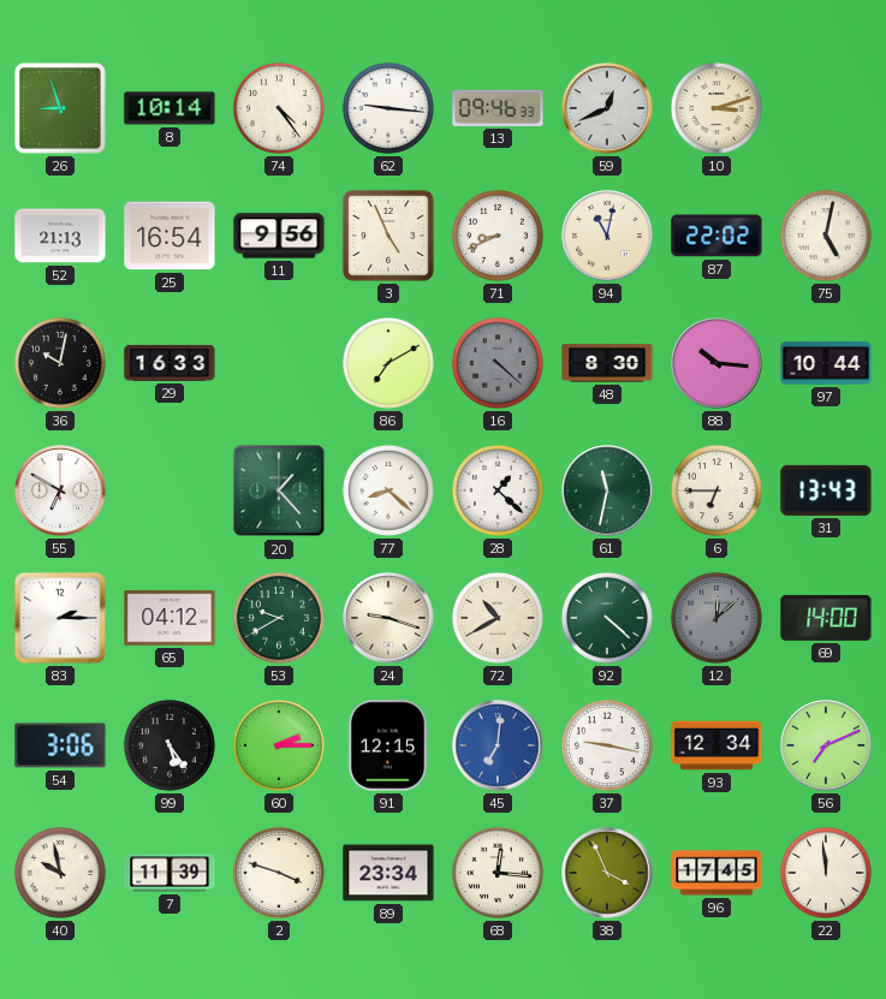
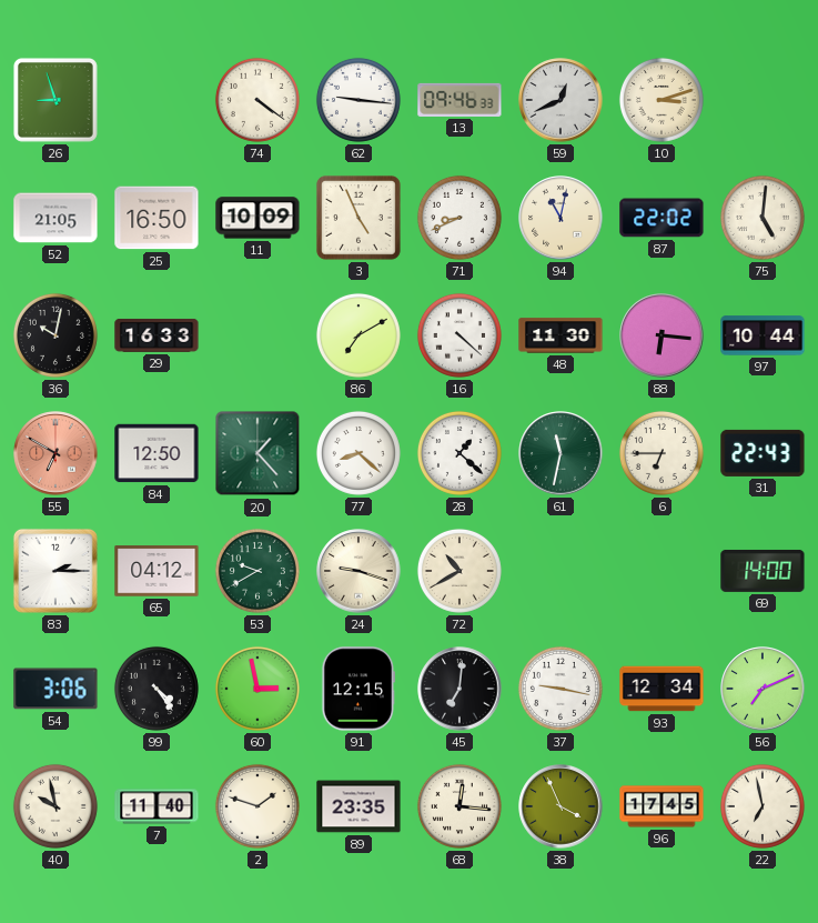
8: 10:14 -> none (170, 108)
74: 4:24 -> 4:21 (257, 100)
52: 21:13 -> 21:05 (55, 218)
25: 16:54 -> 16:50 (156, 218)
11: 9:56 -> 10:09 (257, 218)
75: 5:02 -> 5:01 (763, 218)
16 dial: grey -> white (460, 335)
48: 8:30 -> 11:30 (561, 335)
88: 10:16 -> 6:16 (662, 335)
55 dial: white -> salmon (55, 453)
84: none -> 12:50 (156, 453)
31: 13:43 -> 22:43 (763, 453)
92: 4:22 -> none (607, 618)
12: 12:08 -> none (716, 618)
99: 5:24 -> 4:24 (156, 689)
60: 2:15 -> 2:58 (257, 689)
45 dial: blue -> black (460, 689)
7: 11:39 -> 11:40 (156, 806)
2: 3:48 -> 1:48 (257, 806)
89: 23:34 -> 23:35 (358, 806)
22: 11:59 -> 6:58 (763, 806)
